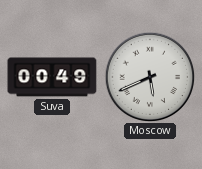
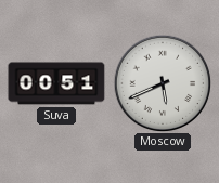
Suva: 00:49 -> 00:51 (56, 83)
